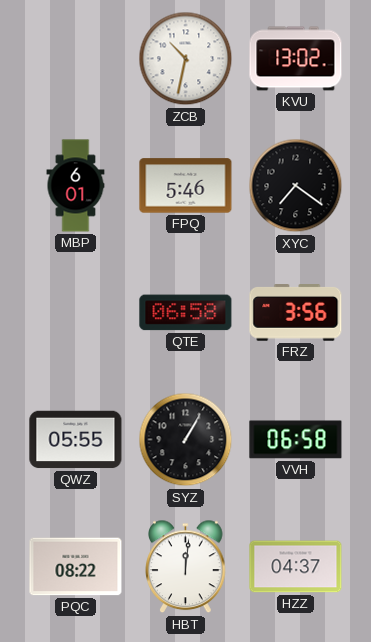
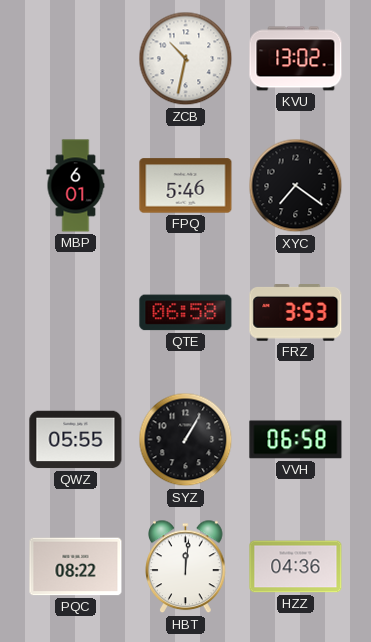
FRZ: 3:56 -> 3:53 (296, 313)
HZZ: 04:37 -> 04:36 (296, 567)
